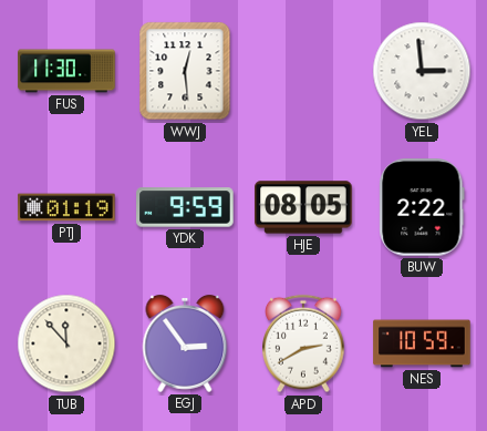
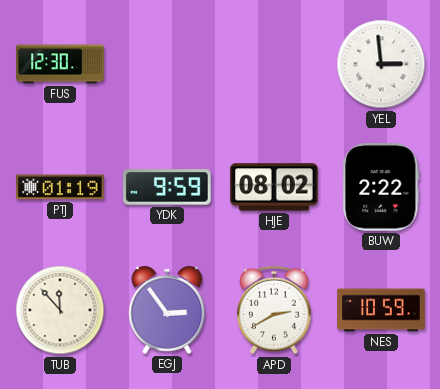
FUS: 11:30 -> 12:30 (60, 64)
WWJ: 12:29 -> none (185, 71)
HJE: 08:05 -> 08:02 (274, 187)
